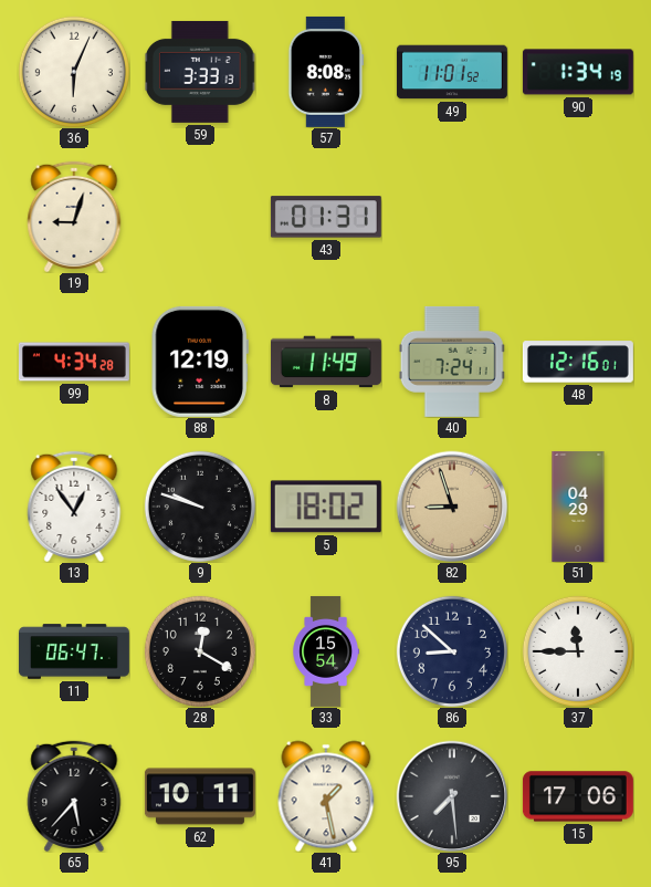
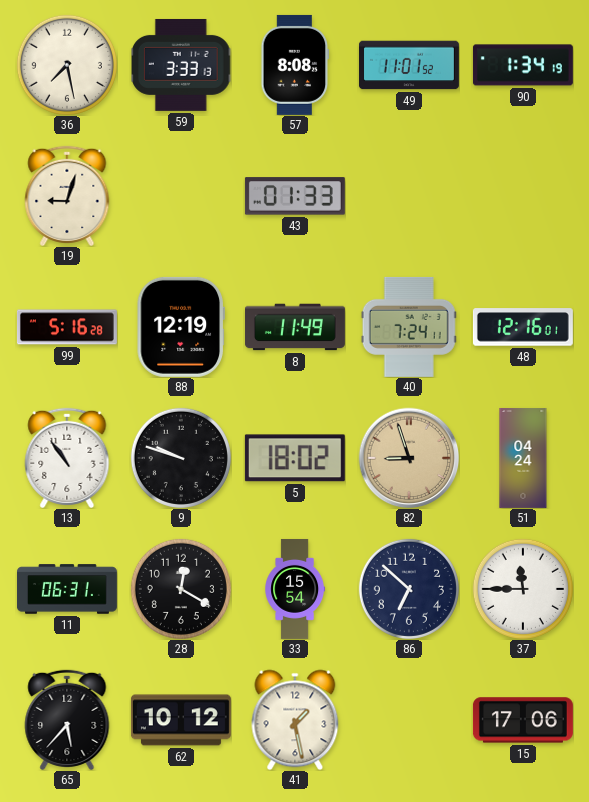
36: 6:04 -> 7:28 (67, 65)
43: 01:31 -> 01:33 (295, 196)
99: 4:34 -> 5:16 (67, 327)
13: 12:54 -> 10:54 (67, 457)
51: 04:29 -> 04:24 (523, 458)
11: 06:47 -> 06:31 (67, 589)
86: 8:52 -> 6:52 (409, 589)
62: 10:11 -> 10:12 (181, 720)
95: 7:29 -> none (452, 796)
